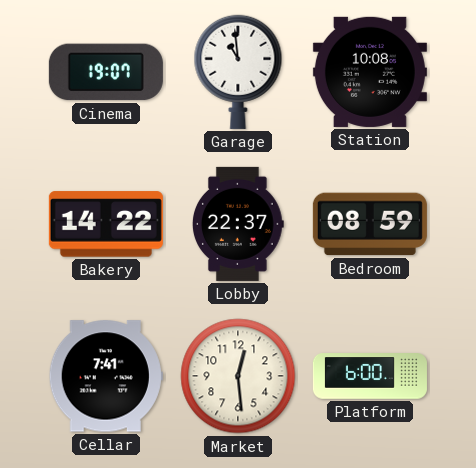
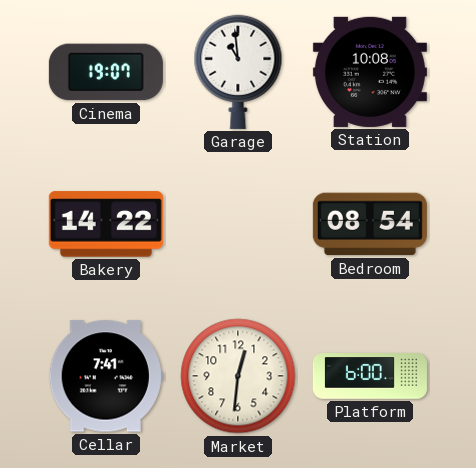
Lobby: 22:37 -> none (238, 224)
Bedroom: 08:59 -> 08:54 (370, 224)
Market: 12:29 -> 12:31 (238, 376)
